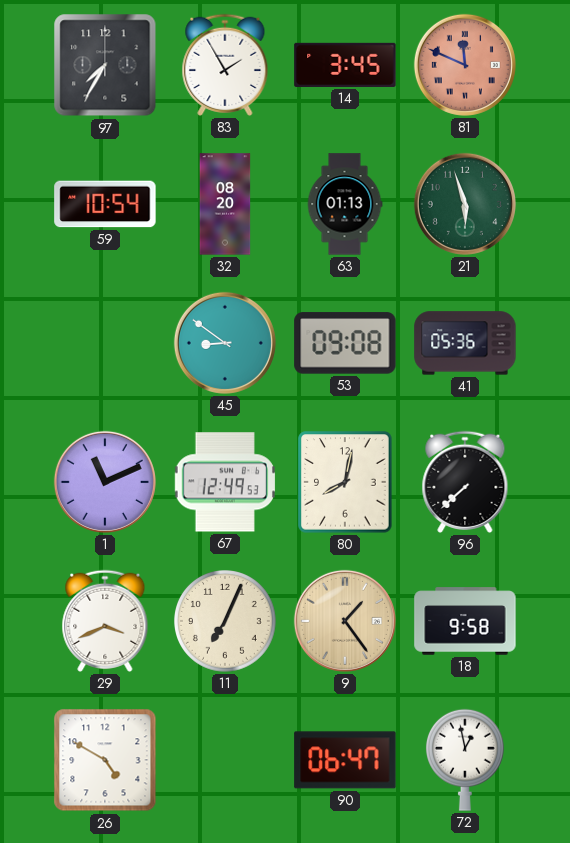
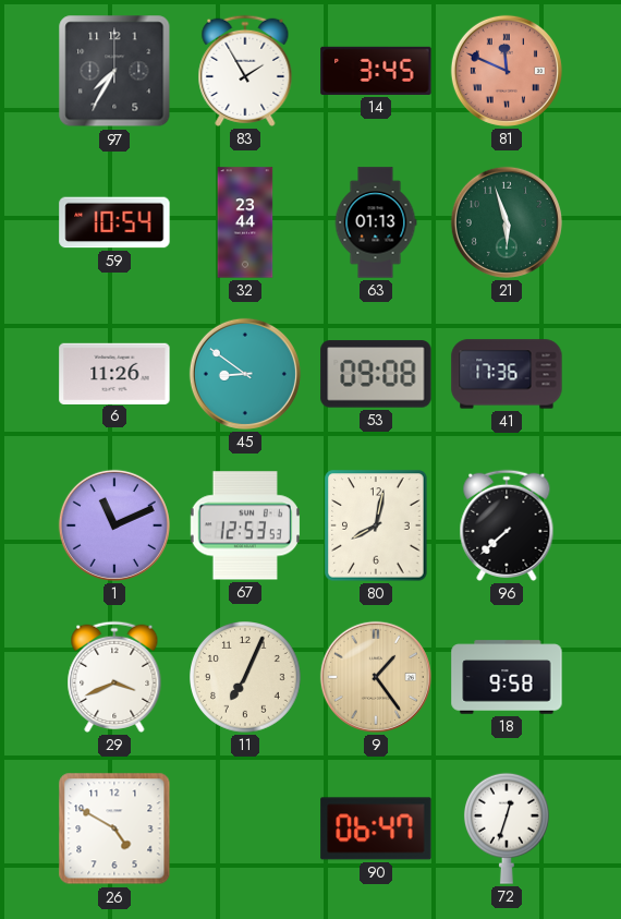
32: 08:20 -> 23:44 (245, 222)
6: none -> 11:26 (114, 373)
41: 05:36 -> 17:36 (507, 374)
67: 12:49 -> 12:53 (245, 525)
72: 12:58 -> 12:33 (507, 829)
